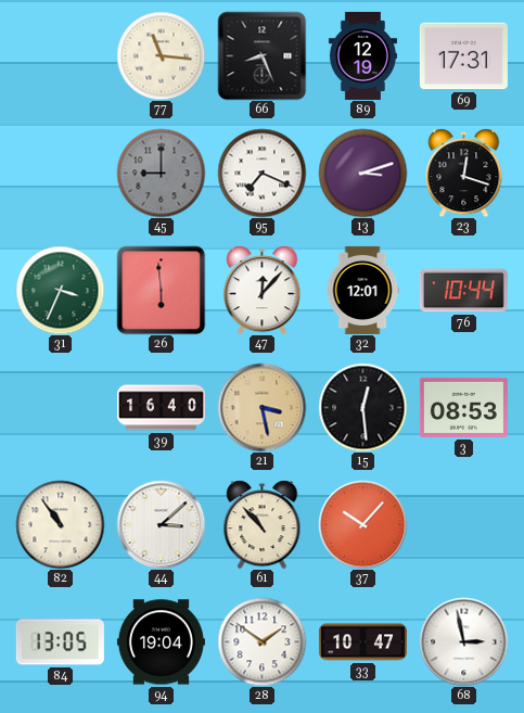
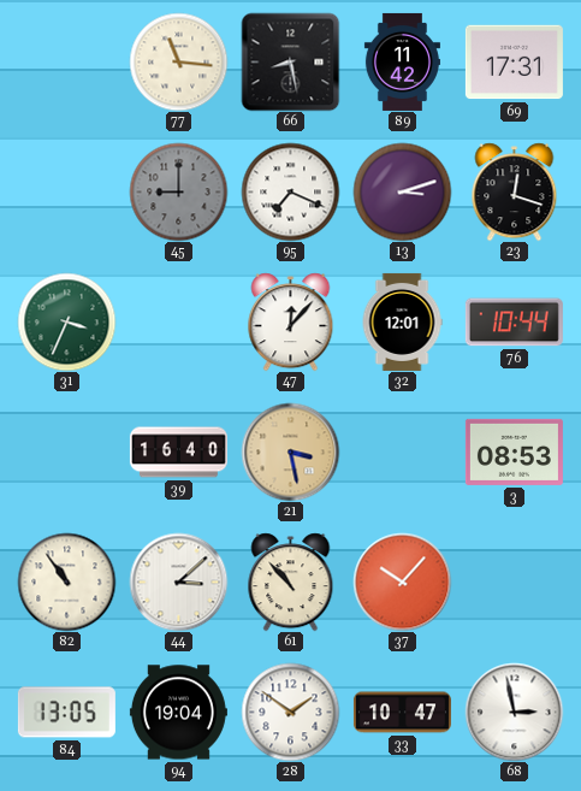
66: 8:26 -> 8:28 (290, 61)
89: 12:19 -> 11:42 (402, 61)
26: 5:59 -> none (161, 290)
15: 12:29 -> none (362, 407)
